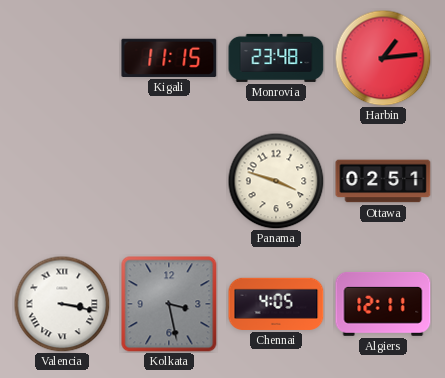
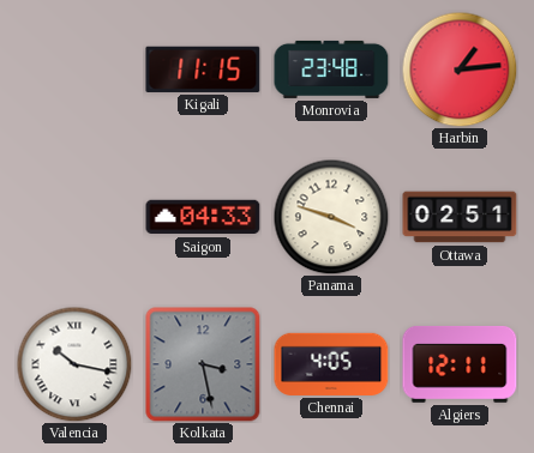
Saigon: none -> 04:33 (203, 217)
Valencia: 3:17 -> 10:17 (74, 364)
